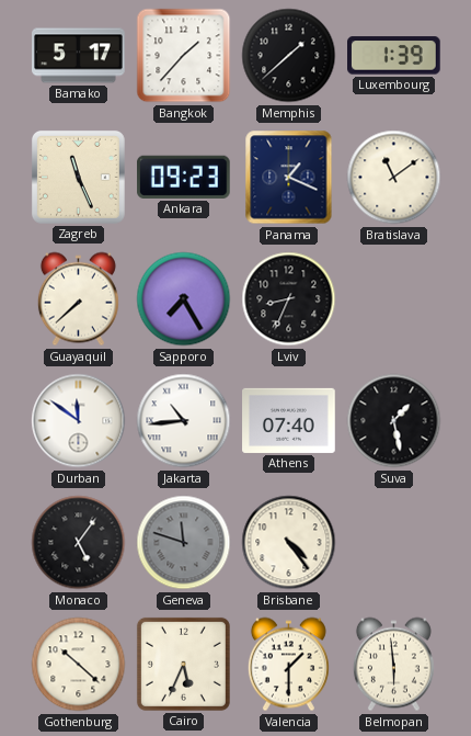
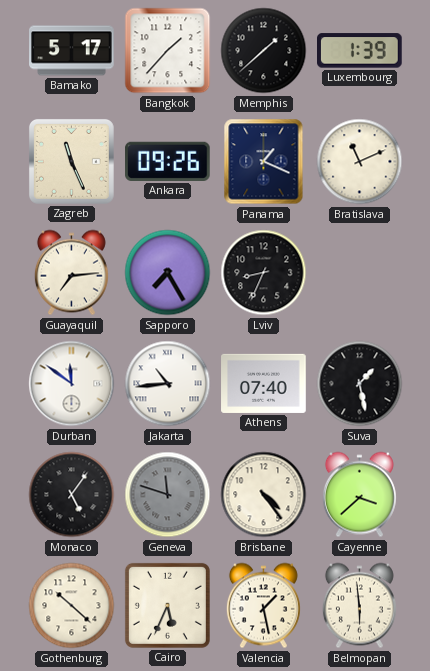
Ankara: 09:23 -> 09:26 (168, 161)
Bratislava: 11:09 -> 11:11 (360, 162)
Guayaquil: 7:38 -> 7:14 (71, 273)
Cayenne: none -> 3:38 (359, 495)
Valencia: 1:30 -> 1:28 (263, 606)
